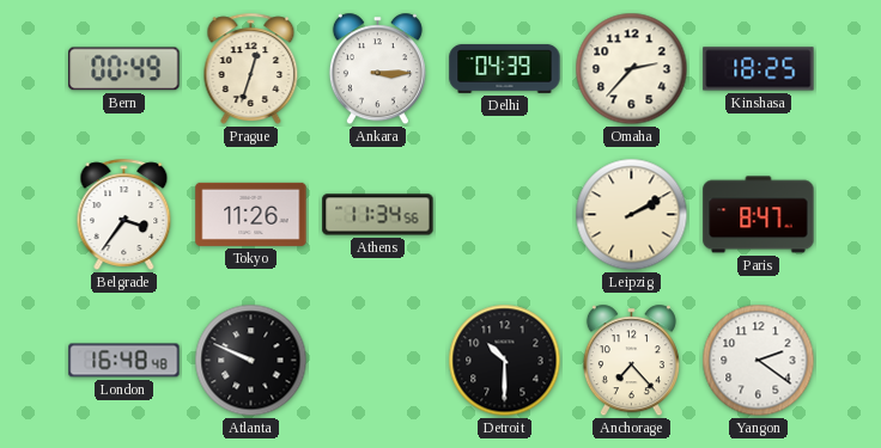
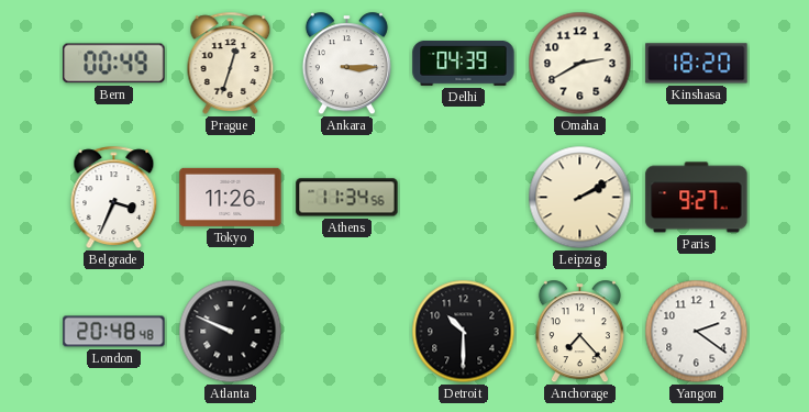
Omaha: 2:37 -> 2:40 (580, 64)
Kinshasa: 18:25 -> 18:20 (697, 64)
Belgrade: 3:36 -> 3:34 (114, 197)
Paris: 8:47 -> 9:27 (697, 198)
London: 16:48 -> 20:48 (114, 332)
